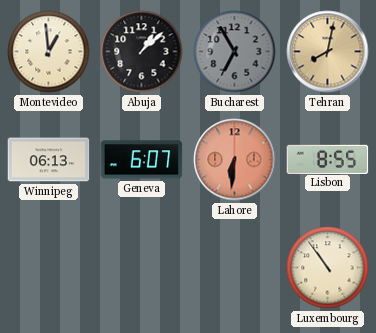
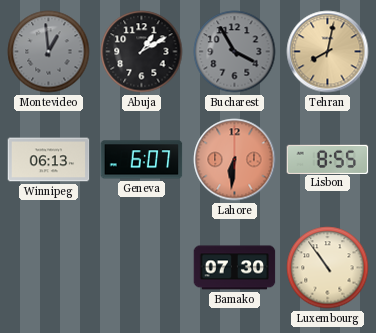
Montevideo dial: cream -> grey (49, 52)
Abuja: 1:08 -> 1:10 (142, 52)
Bucharest: 6:55 -> 3:55 (235, 52)
Bamako: none -> 07:30 (235, 268)
